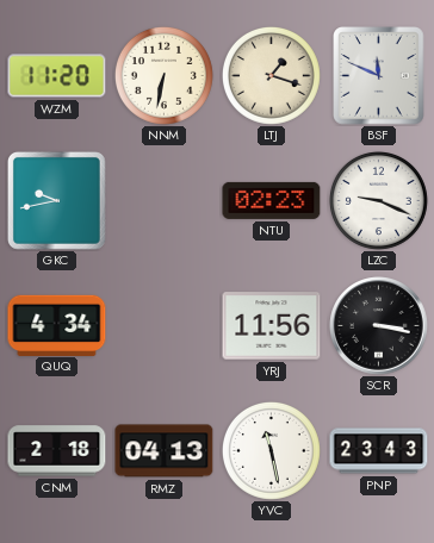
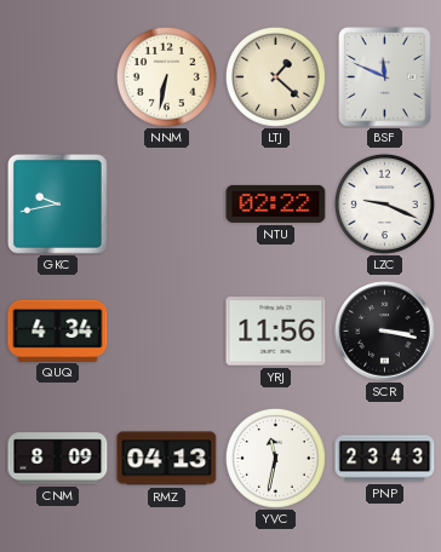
WZM: 11:20 -> none (57, 76)
LTJ: 1:18 -> 1:22 (275, 76)
NTU: 02:23 -> 02:22 (276, 203)
CNM: 2:18 -> 8:09 (58, 459)
YVC: 11:28 -> 11:32 (275, 458)
